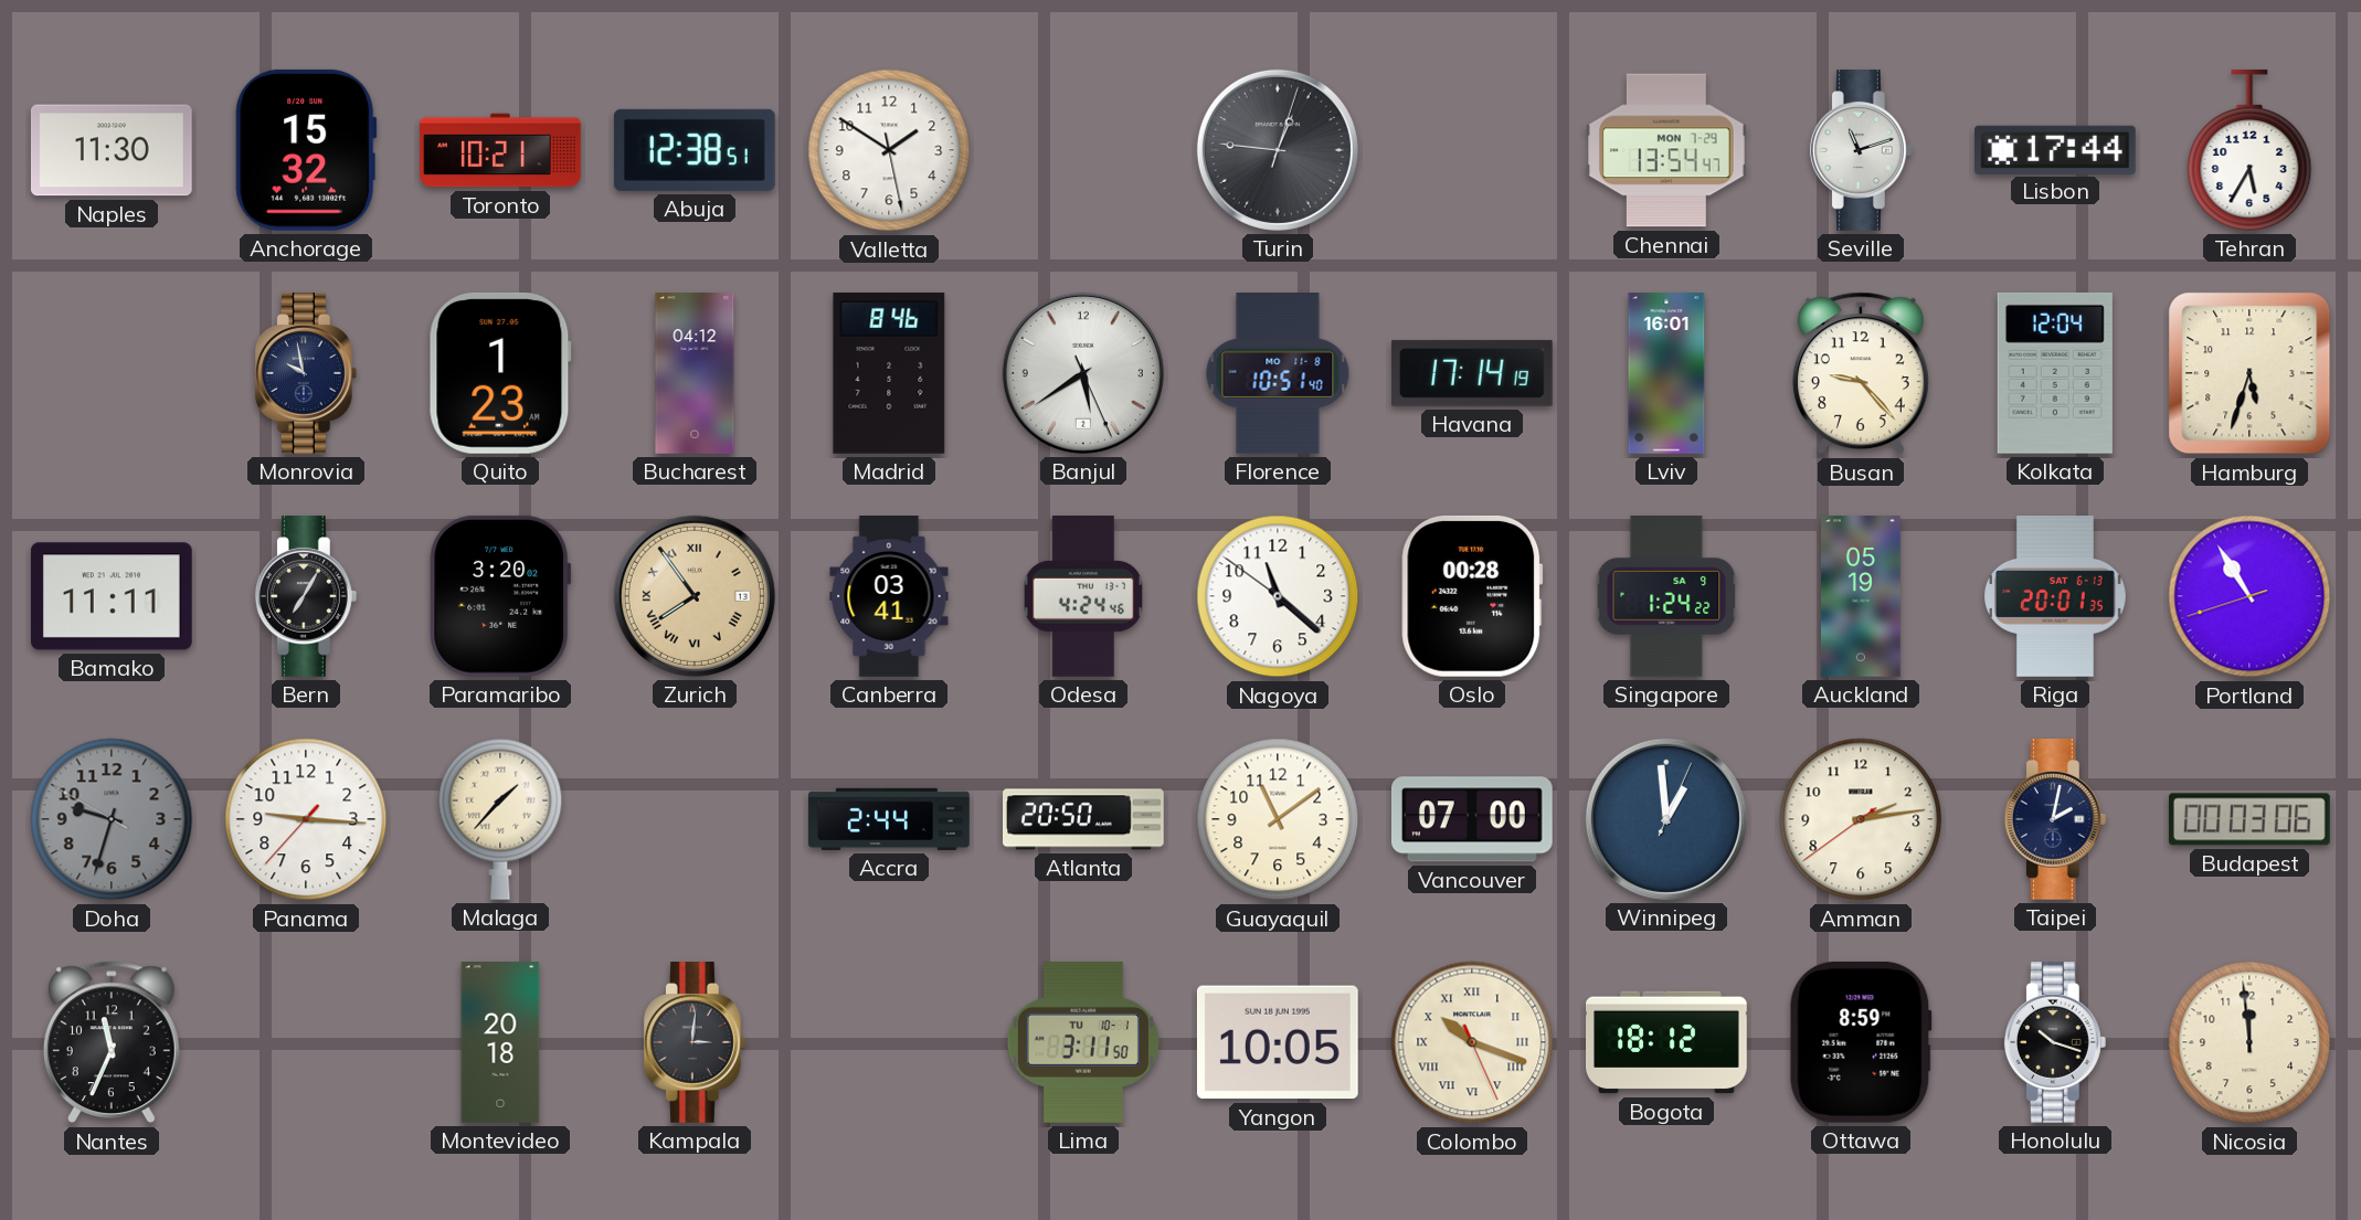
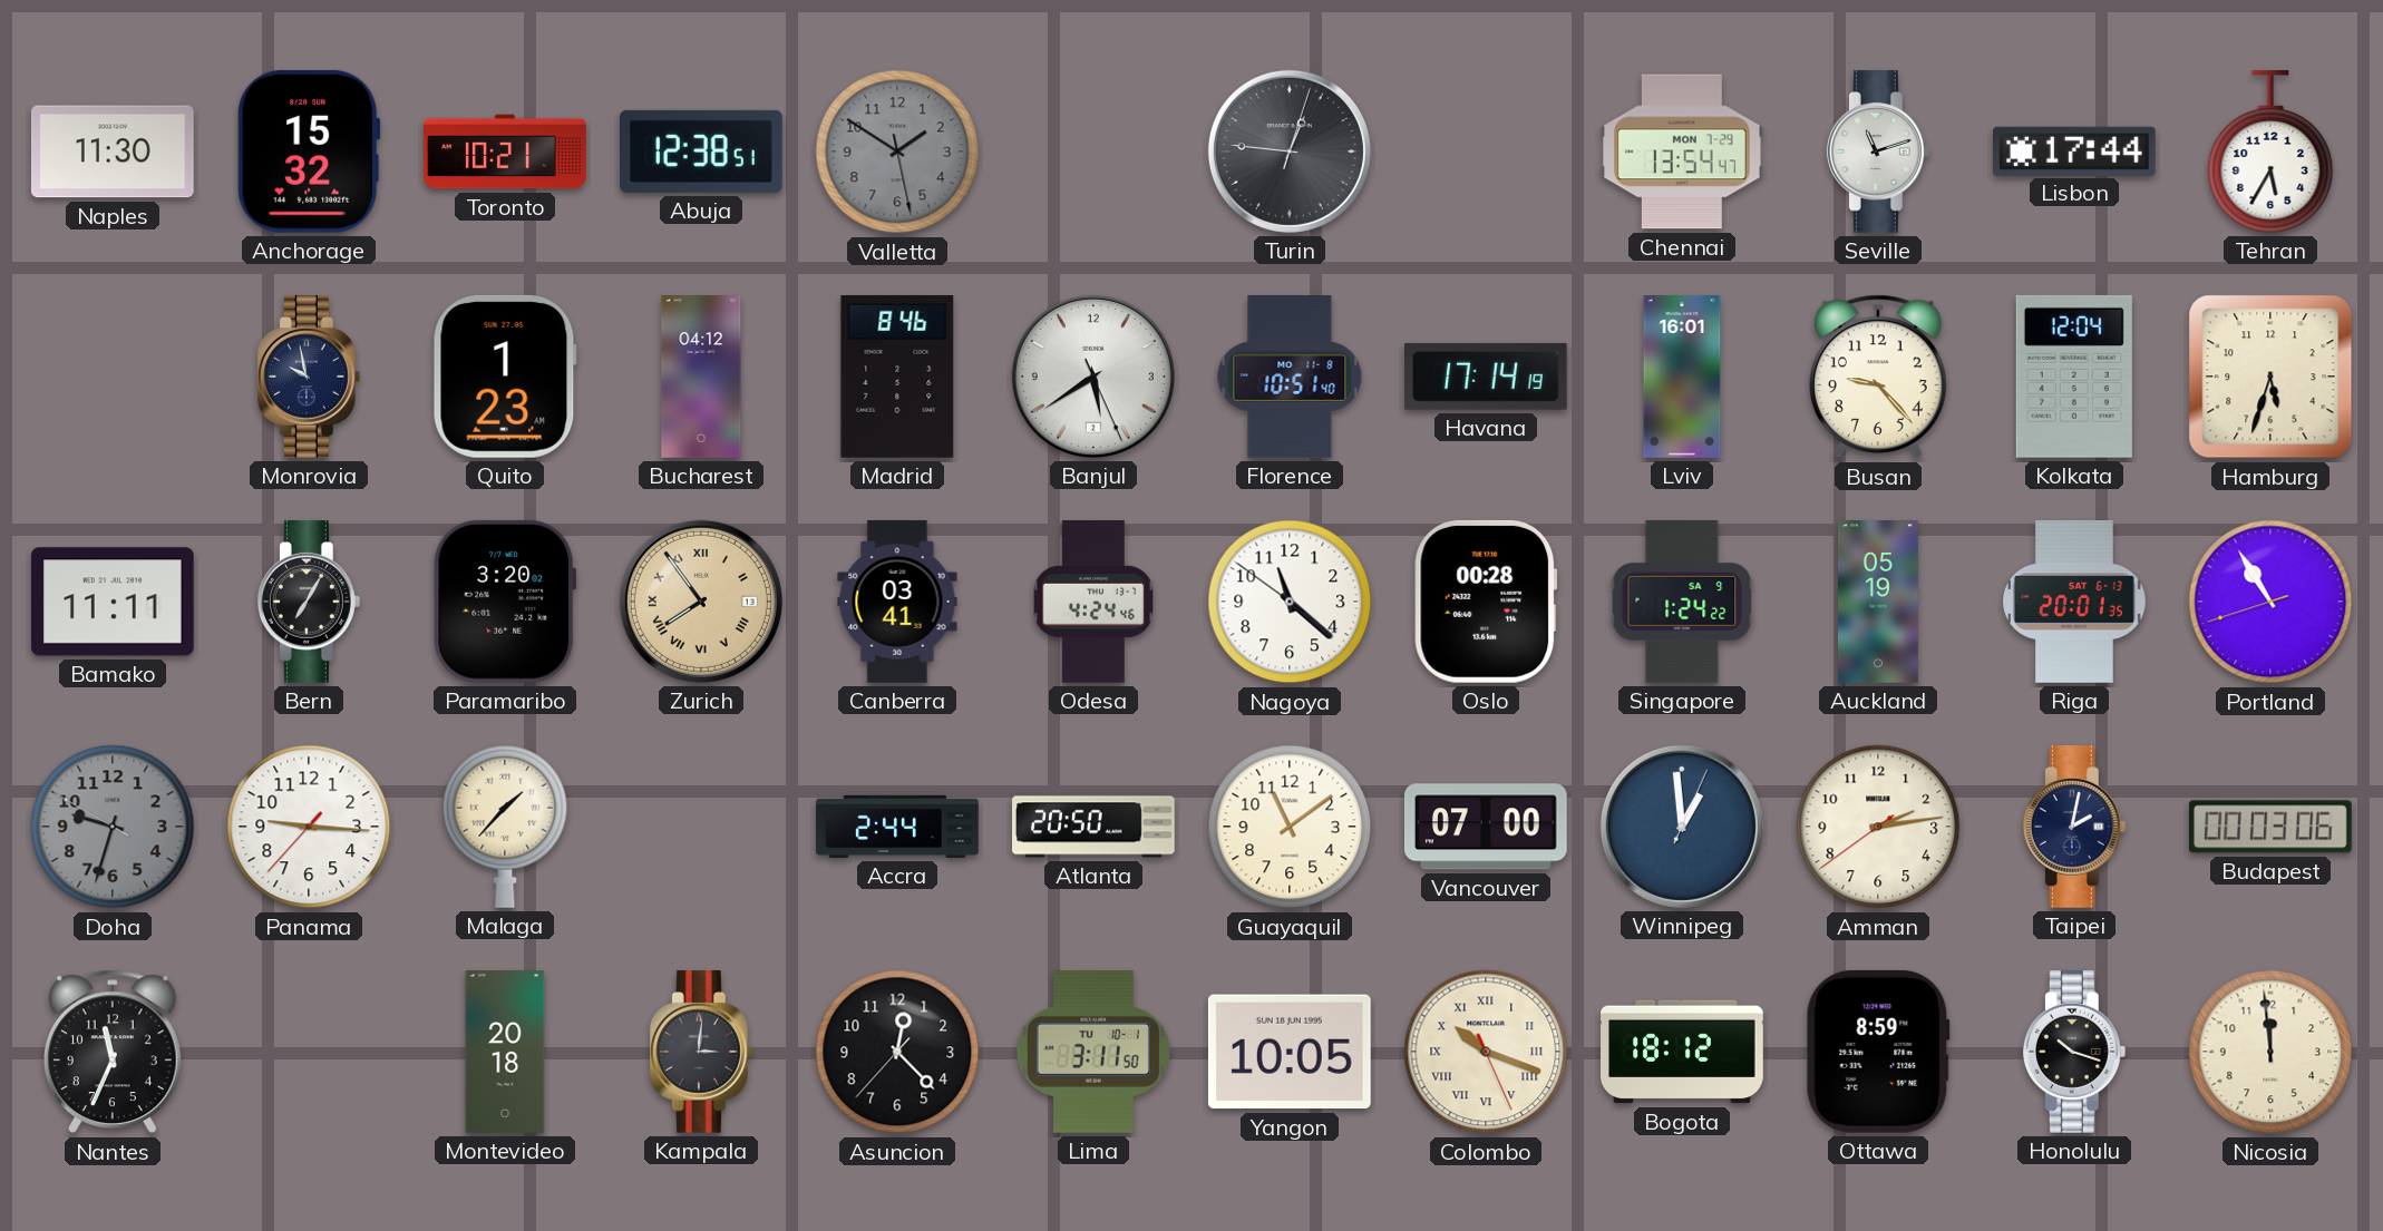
Valletta dial: white -> grey (897, 152)
Asuncion: none -> 12:22 (897, 1052)
